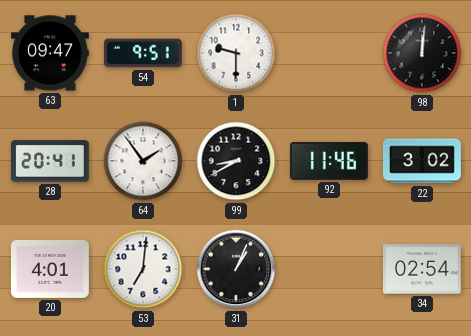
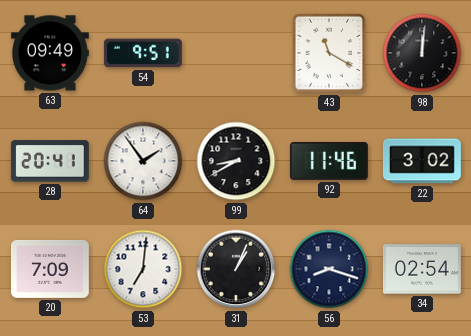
63: 09:47 -> 09:49 (51, 53)
1: 9:30 -> none (236, 53)
43: none -> 11:20 (329, 53)
20: 4:01 -> 7:09 (50, 269)
56: none -> 8:18 (329, 269)
